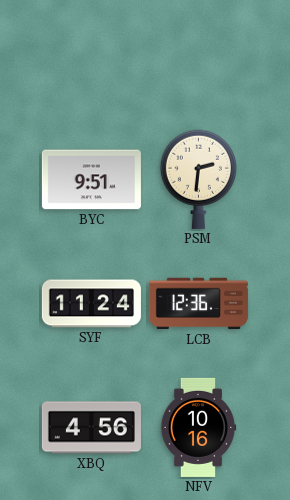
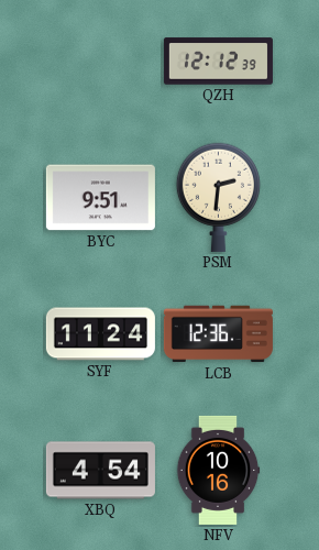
QZH: none -> 12:12 (218, 62)
XBQ: 4:56 -> 4:54 (100, 471)
